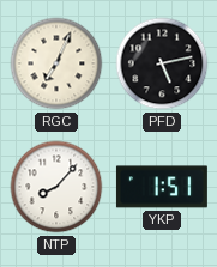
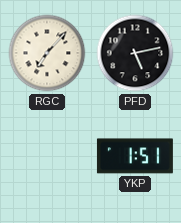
RGC: 7:04 -> 7:07 (47, 53)
NTP: 8:07 -> none (56, 187)
